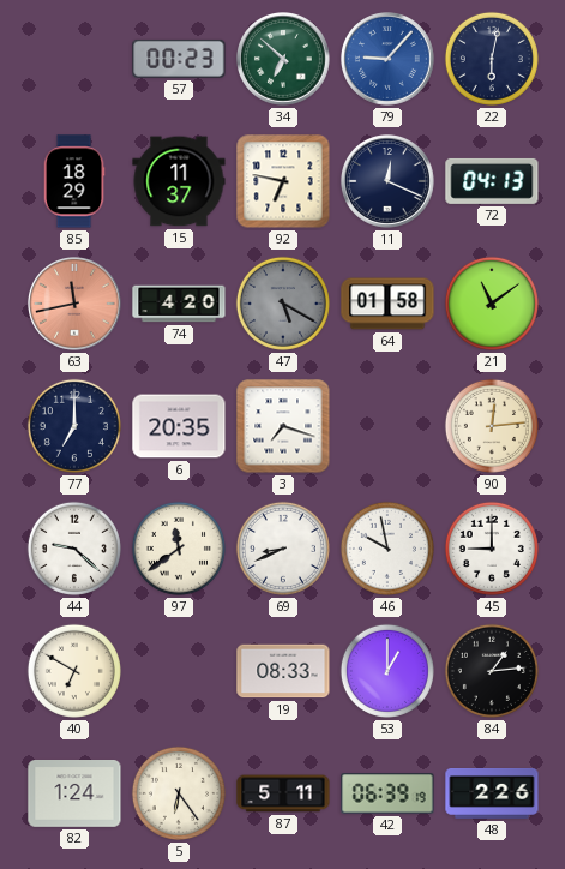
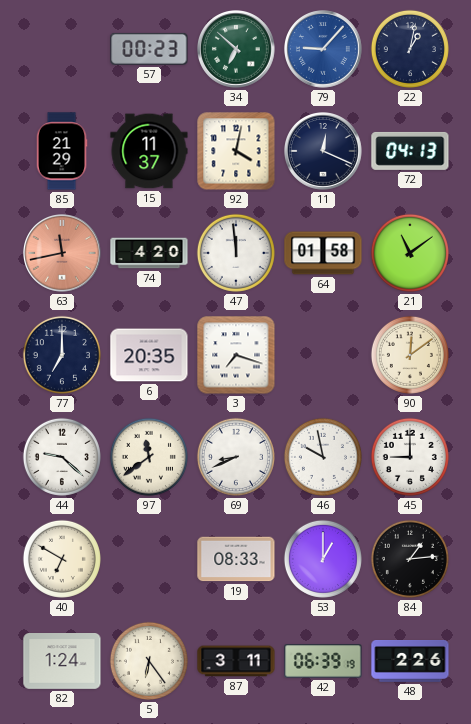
22: 6:02 -> 1:02 (410, 49)
85: 18:29 -> 21:29 (62, 151)
92: 6:47 -> 4:02 (236, 151)
47: 5:20 -> 11:59 (236, 253)
47 dial: grey -> white (236, 253)
90: 12:14 -> 12:09 (410, 355)
87: 5:11 -> 3:11 (236, 661)
